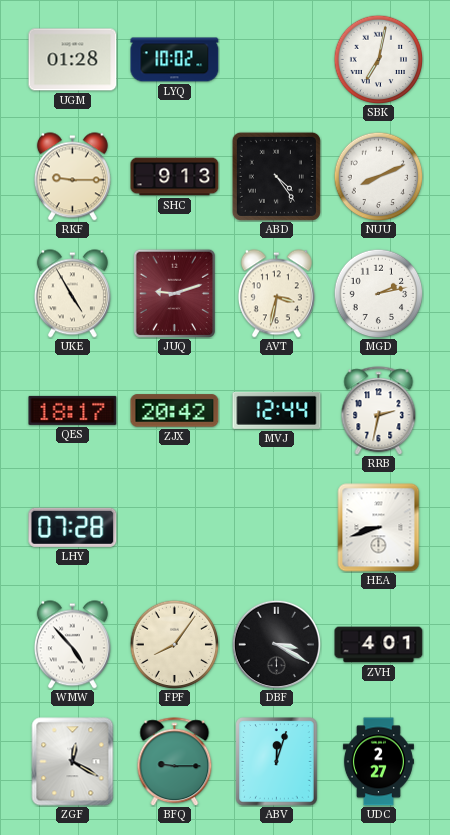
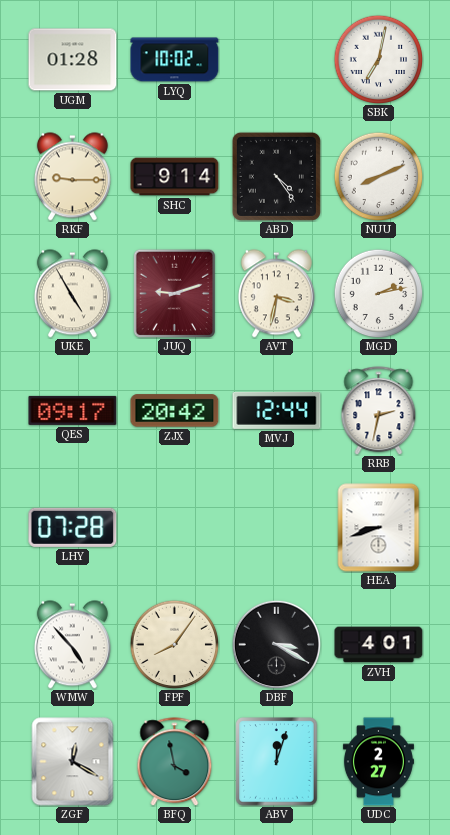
SHC: 9:13 -> 9:14 (175, 177)
QES: 18:17 -> 09:17 (73, 410)
BFQ: 9:15 -> 3:58 (175, 762)
